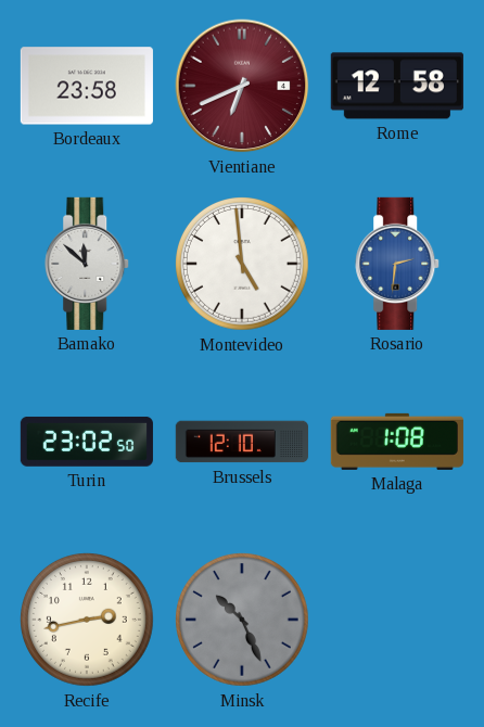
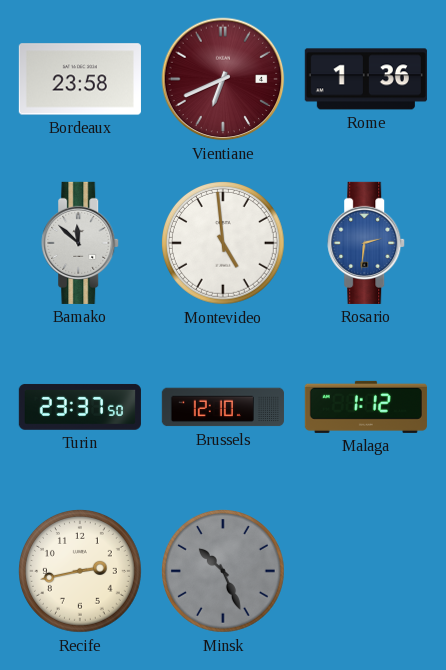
Rome: 12:58 -> 1:36 (366, 79)
Turin: 23:02 -> 23:37 (80, 407)
Malaga: 1:08 -> 1:12 (366, 407)
